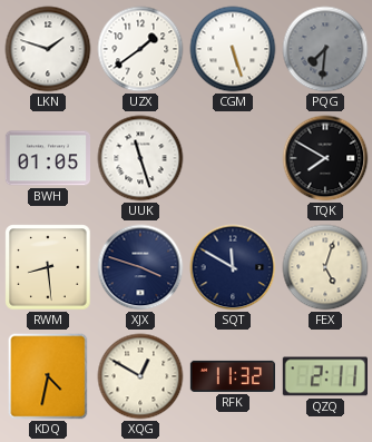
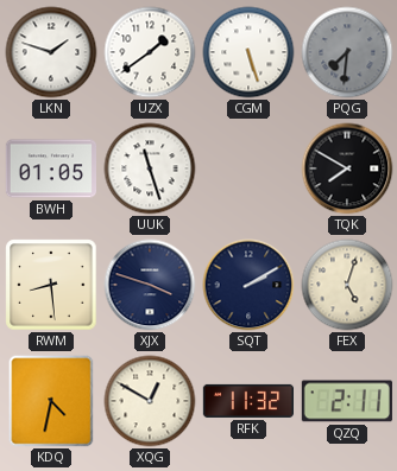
SQT: 11:50 -> 2:10 (248, 285)
